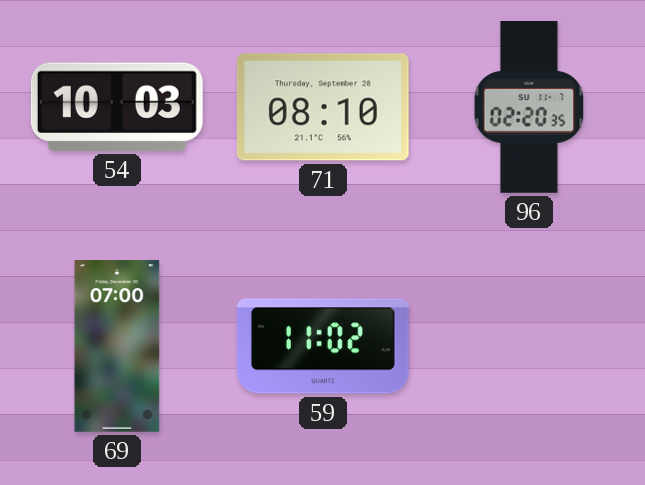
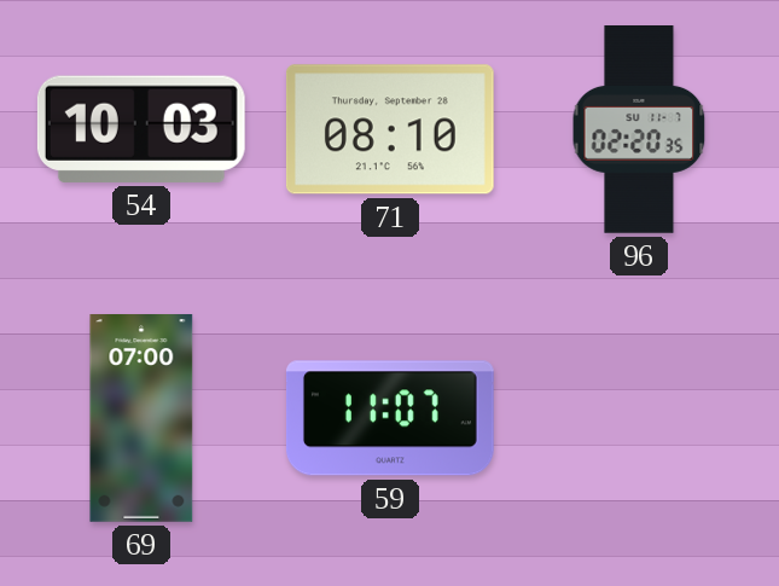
59: 11:02 -> 11:07 (390, 418)
